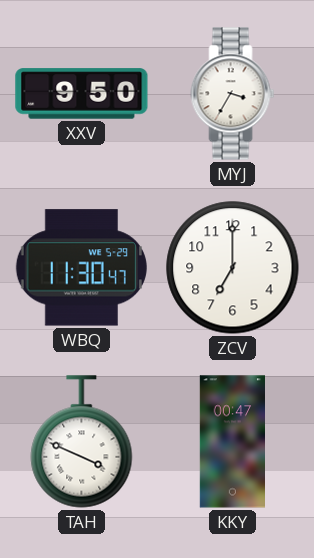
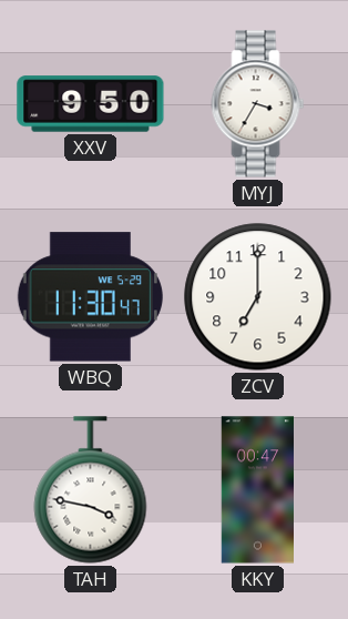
TAH: 3:49 -> 3:47 (91, 490)
